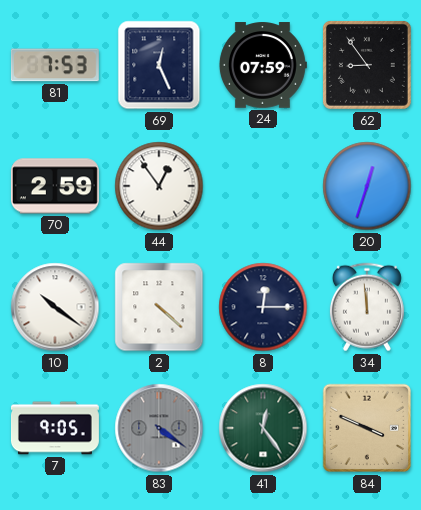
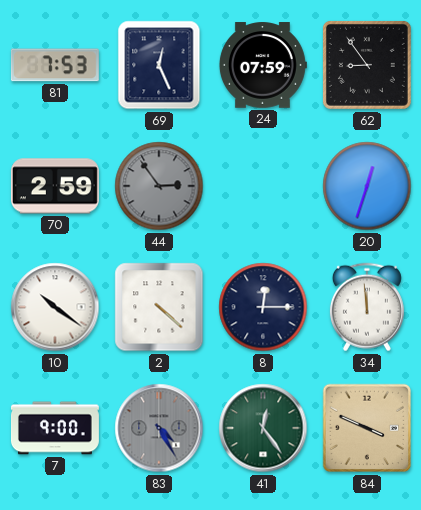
44: 12:54 -> 2:54 (159, 186)
44 dial: white -> grey (159, 186)
7: 9:05 -> 9:00 (55, 428)
83: 4:21 -> 4:25 (159, 428)
